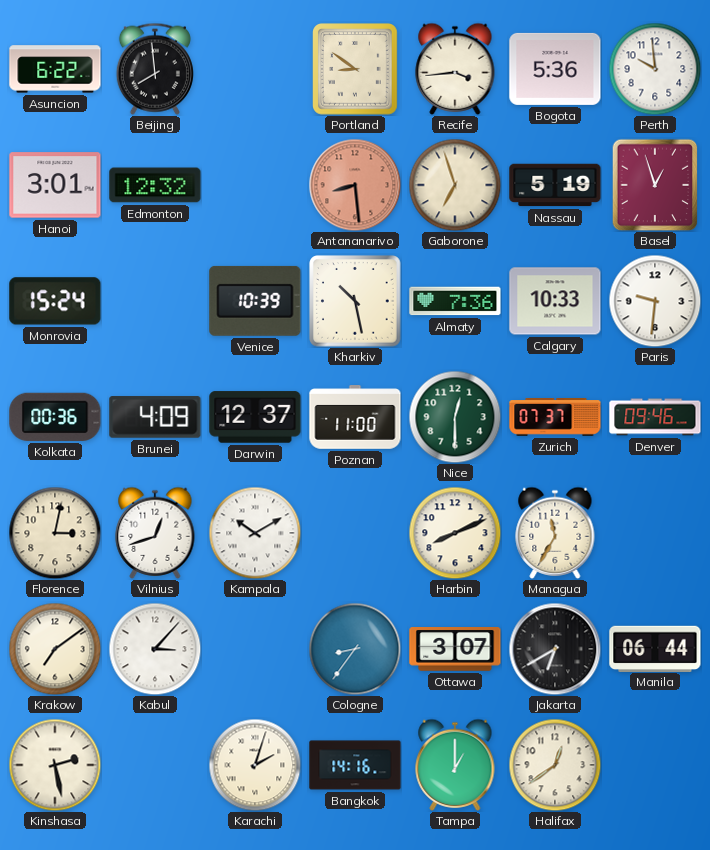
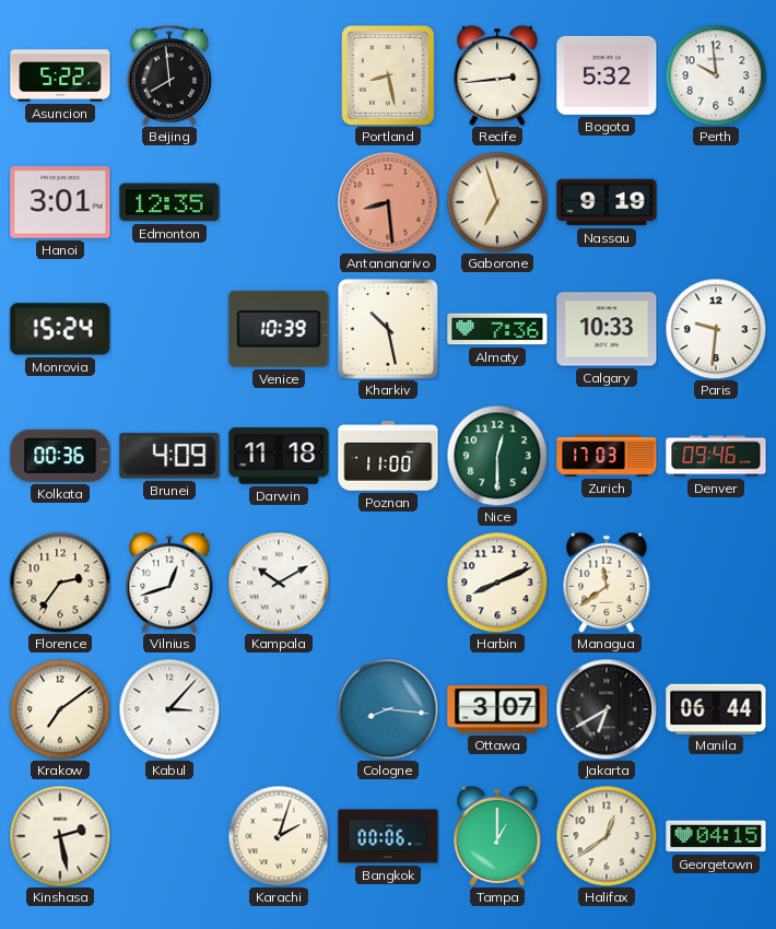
Asuncion: 6:22 -> 5:22 (60, 75)
Portland: 8:51 -> 8:28 (389, 77)
Recife: 3:44 -> 2:44 (497, 75)
Bogota: 5:36 -> 5:32 (607, 75)
Edmonton: 12:32 -> 12:35 (169, 202)
Nassau: 5:19 -> 9:19 (607, 202)
Basel: 12:57 -> none (655, 185)
Darwin: 12:37 -> 11:18 (279, 456)
Zurich: 07:37 -> 17:03 (607, 457)
Florence: 3:02 -> 2:36 (60, 583)
Managua: 11:35 -> 11:39 (607, 583)
Cologne: 8:36 -> 8:16 (388, 709)
Bangkok: 14:16 -> 00:06 (388, 836)
Georgetown: none -> 04:15 (716, 836)
